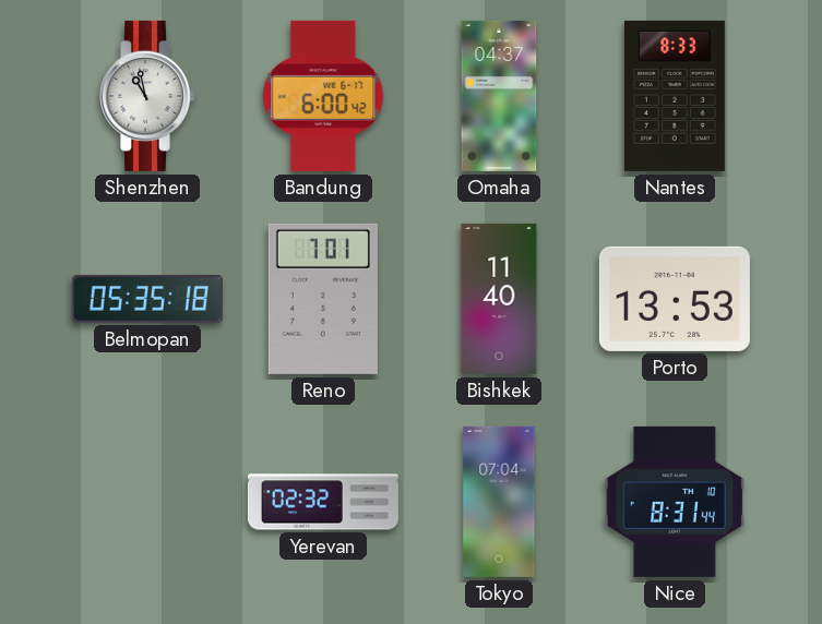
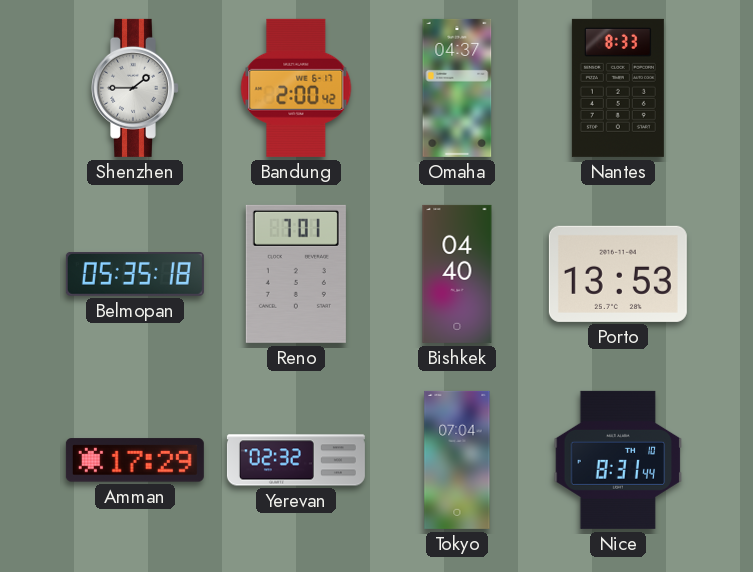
Shenzhen: 10:58 -> 1:45 (136, 88)
Bandung: 6:00 -> 2:00 (296, 88)
Bishkek: 11:40 -> 04:40 (457, 274)
Amman: none -> 17:29 (135, 460)
